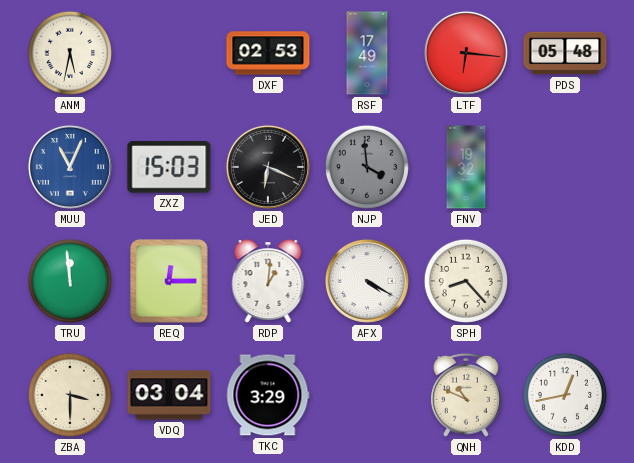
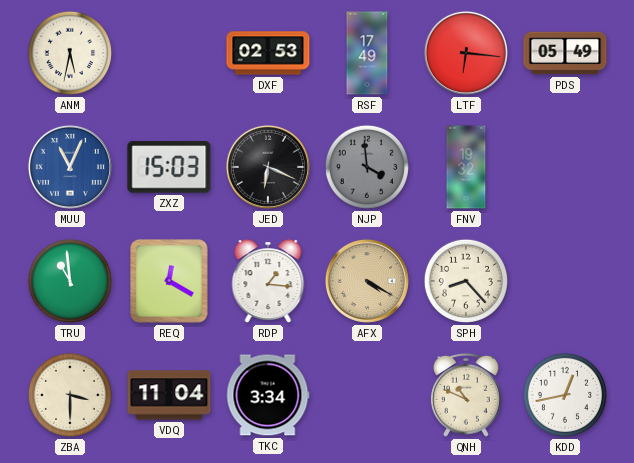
PDS: 05:48 -> 05:49 (565, 53)
TRU: 11:59 -> 10:59 (70, 281)
REQ: 12:15 -> 12:20 (169, 281)
RDP: 1:01 -> 1:16 (268, 281)
AFX dial: white -> champagne (367, 281)
VDQ: 03:04 -> 11:04 (169, 395)
TKC: 3:29 -> 3:34 (268, 395)
